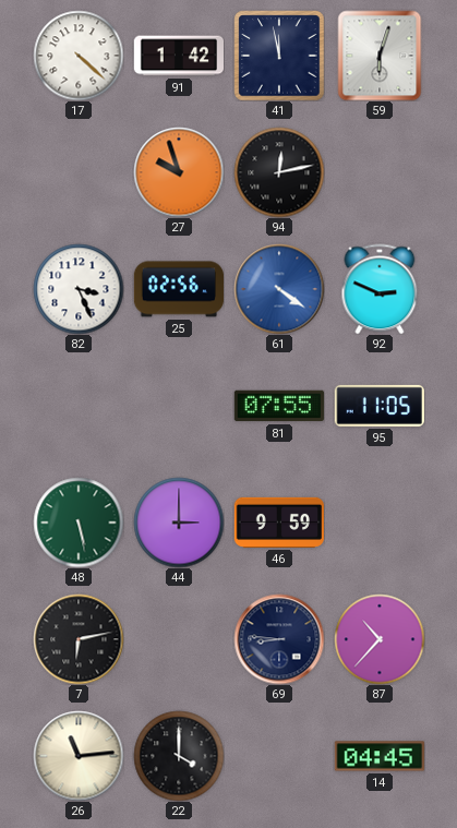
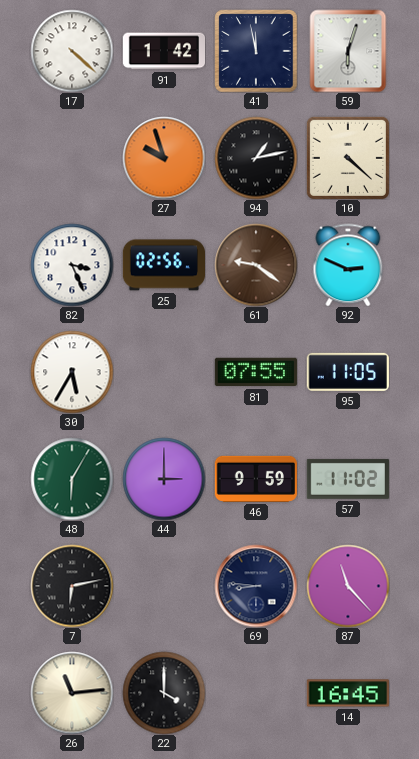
94: 12:13 -> 1:13 (256, 158)
10: none -> 4:22 (348, 158)
61: 4:21 -> 9:21 (256, 265)
61 dial: blue -> brown (256, 265)
30: none -> 5:35 (72, 372)
48: 5:28 -> 6:05 (72, 479)
57: none -> 11:02 (348, 479)
87: 10:37 -> 11:23 (348, 586)
14: 04:45 -> 16:45 (347, 693)
